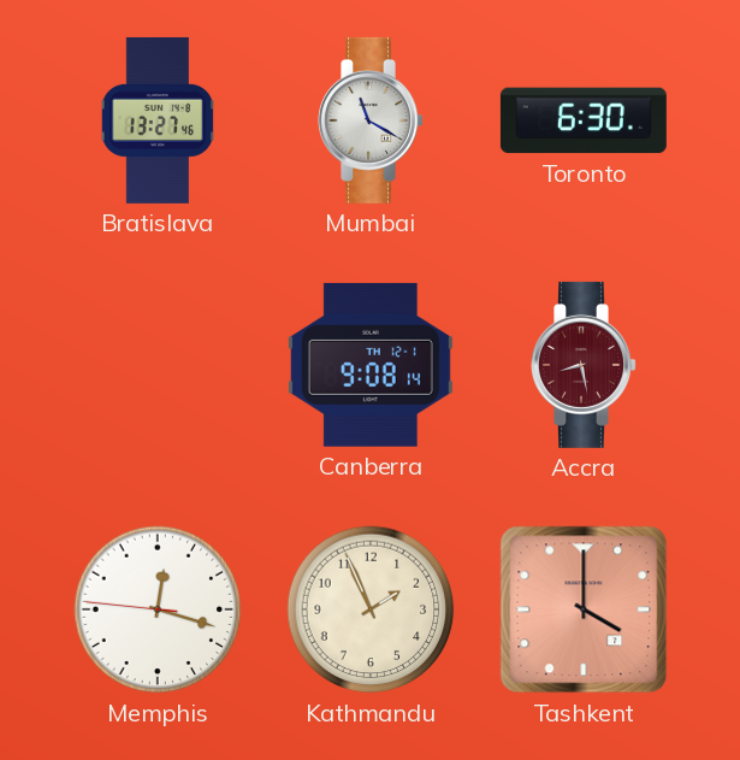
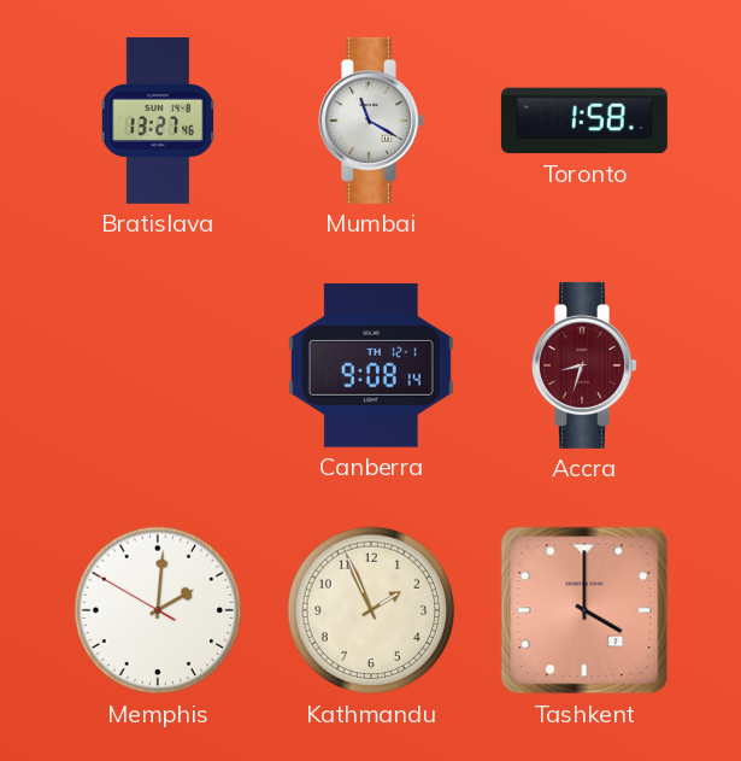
Toronto: 6:30 -> 1:58 (584, 121)
Accra: 8:28 -> 8:33 (586, 365)
Memphis: 12:17 -> 2:00 (158, 610)
